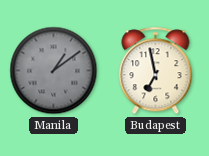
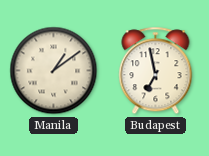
Manila dial: grey -> cream (54, 71)
